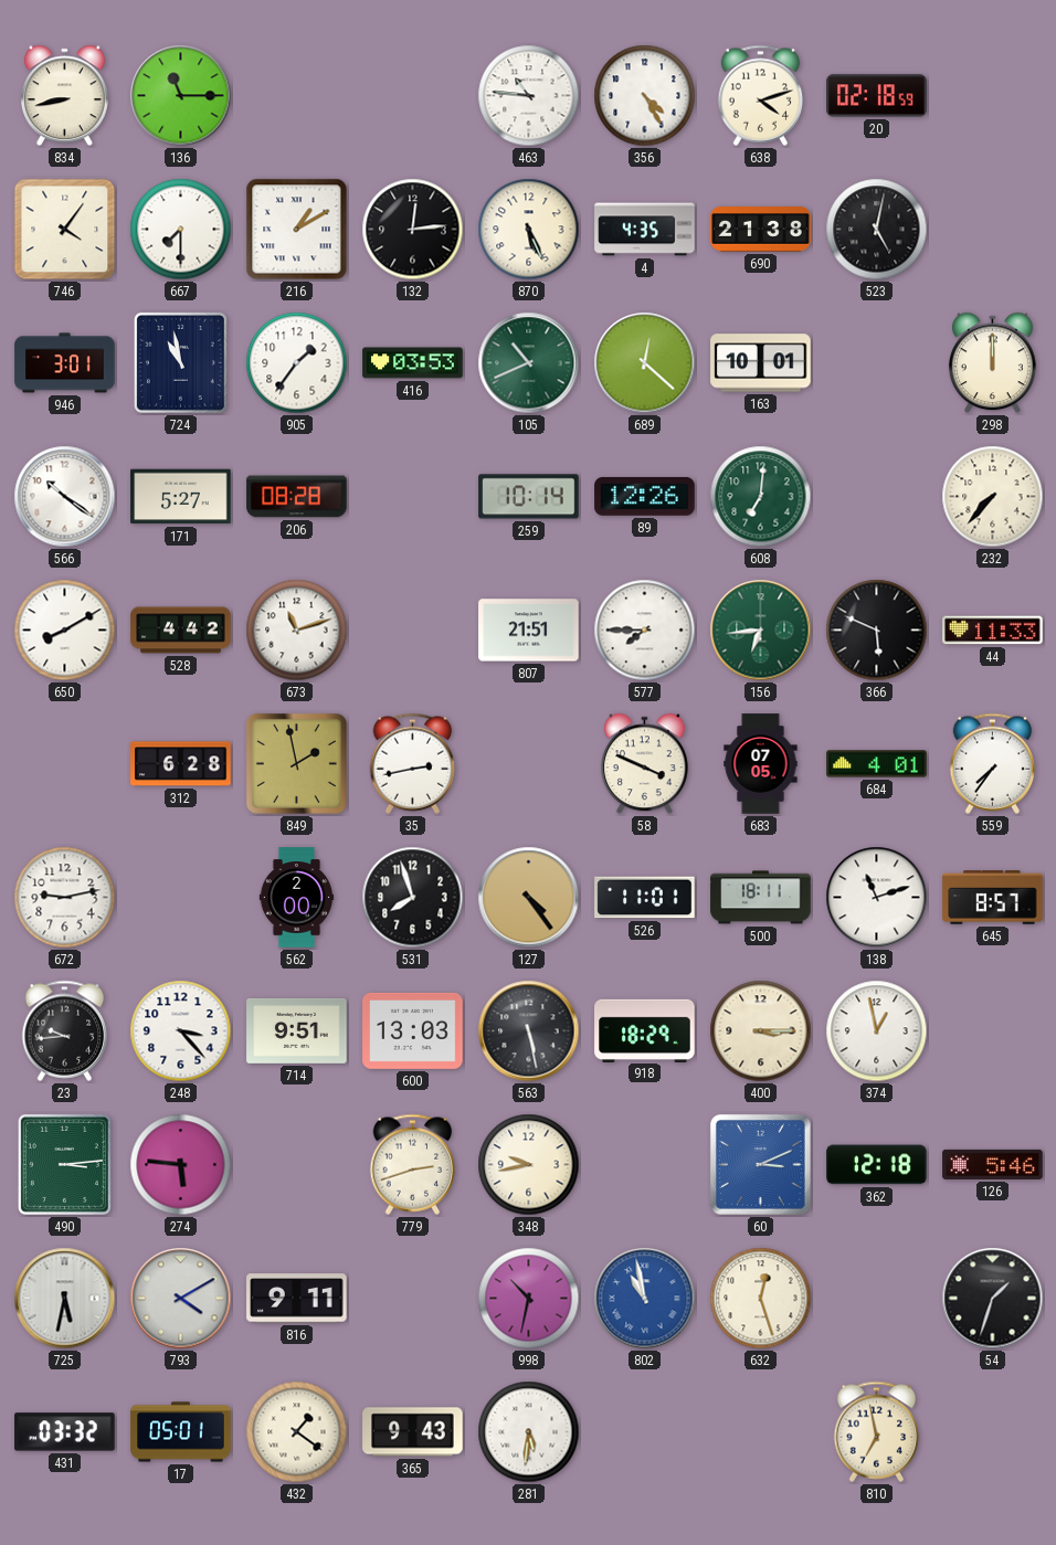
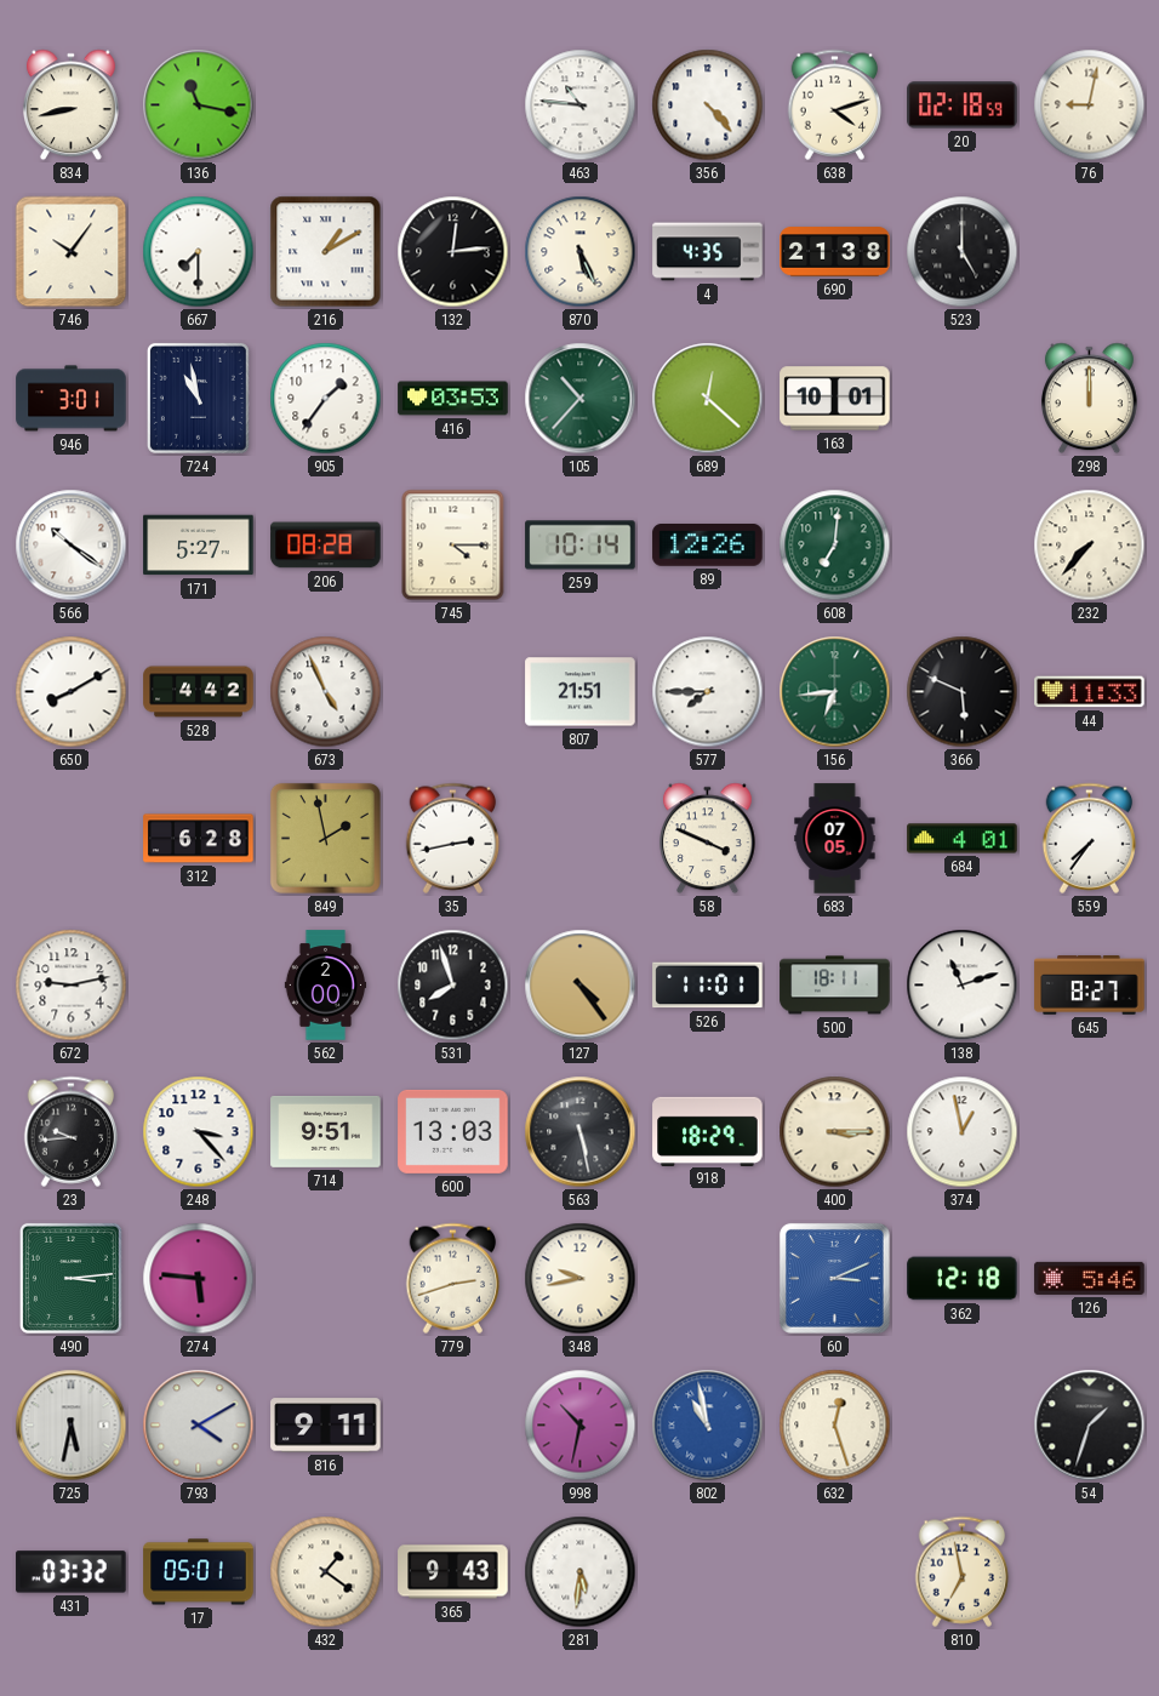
136: 11:15 -> 11:17 (199, 105)
356: 4:25 -> 4:23 (708, 105)
76: none -> 9:02 (1090, 105)
746: 4:06 -> 10:06 (72, 252)
523: 5:02 -> 5:00 (963, 252)
105: 10:41 -> 10:37 (581, 399)
745: none -> 4:15 (453, 546)
673: 11:12 -> 4:56 (326, 692)
645: 8:57 -> 8:27 (1090, 986)
